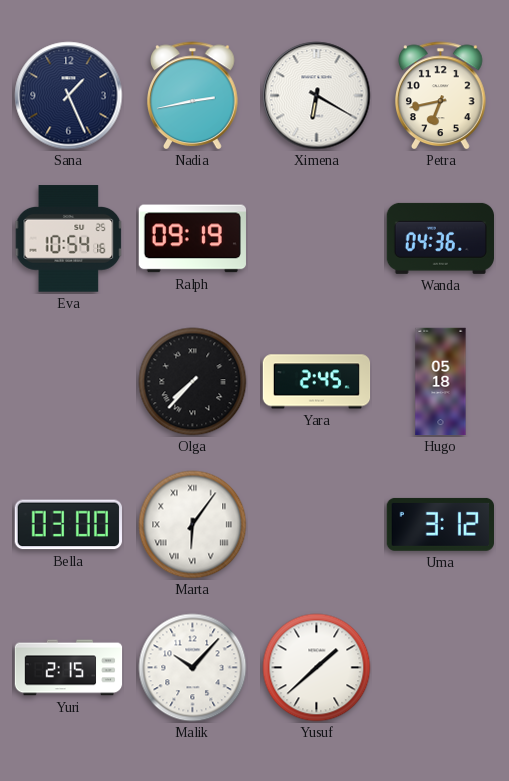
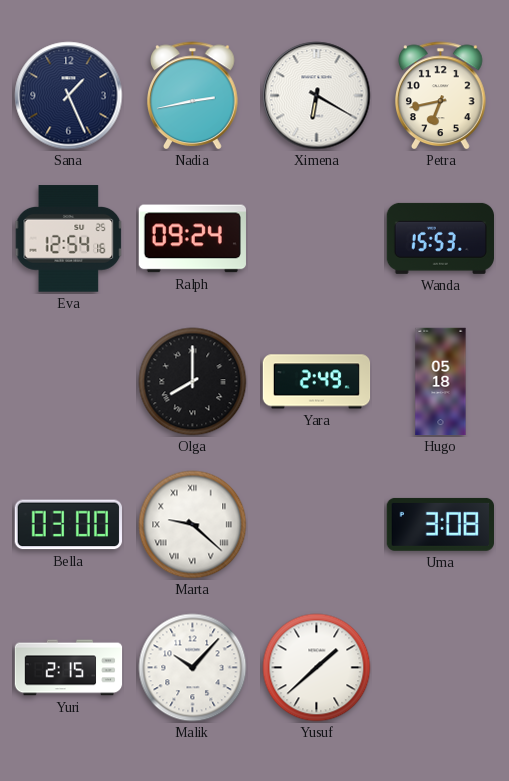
Eva: 10:54 -> 12:54 (69, 239)
Ralph: 09:19 -> 09:24 (192, 239)
Wanda: 04:36 -> 15:53 (440, 238)
Olga: 7:37 -> 8:00 (193, 382)
Yara: 2:45 -> 2:49 (317, 382)
Marta: 6:06 -> 9:22 (193, 525)
Uma: 3:12 -> 3:08 (440, 524)
